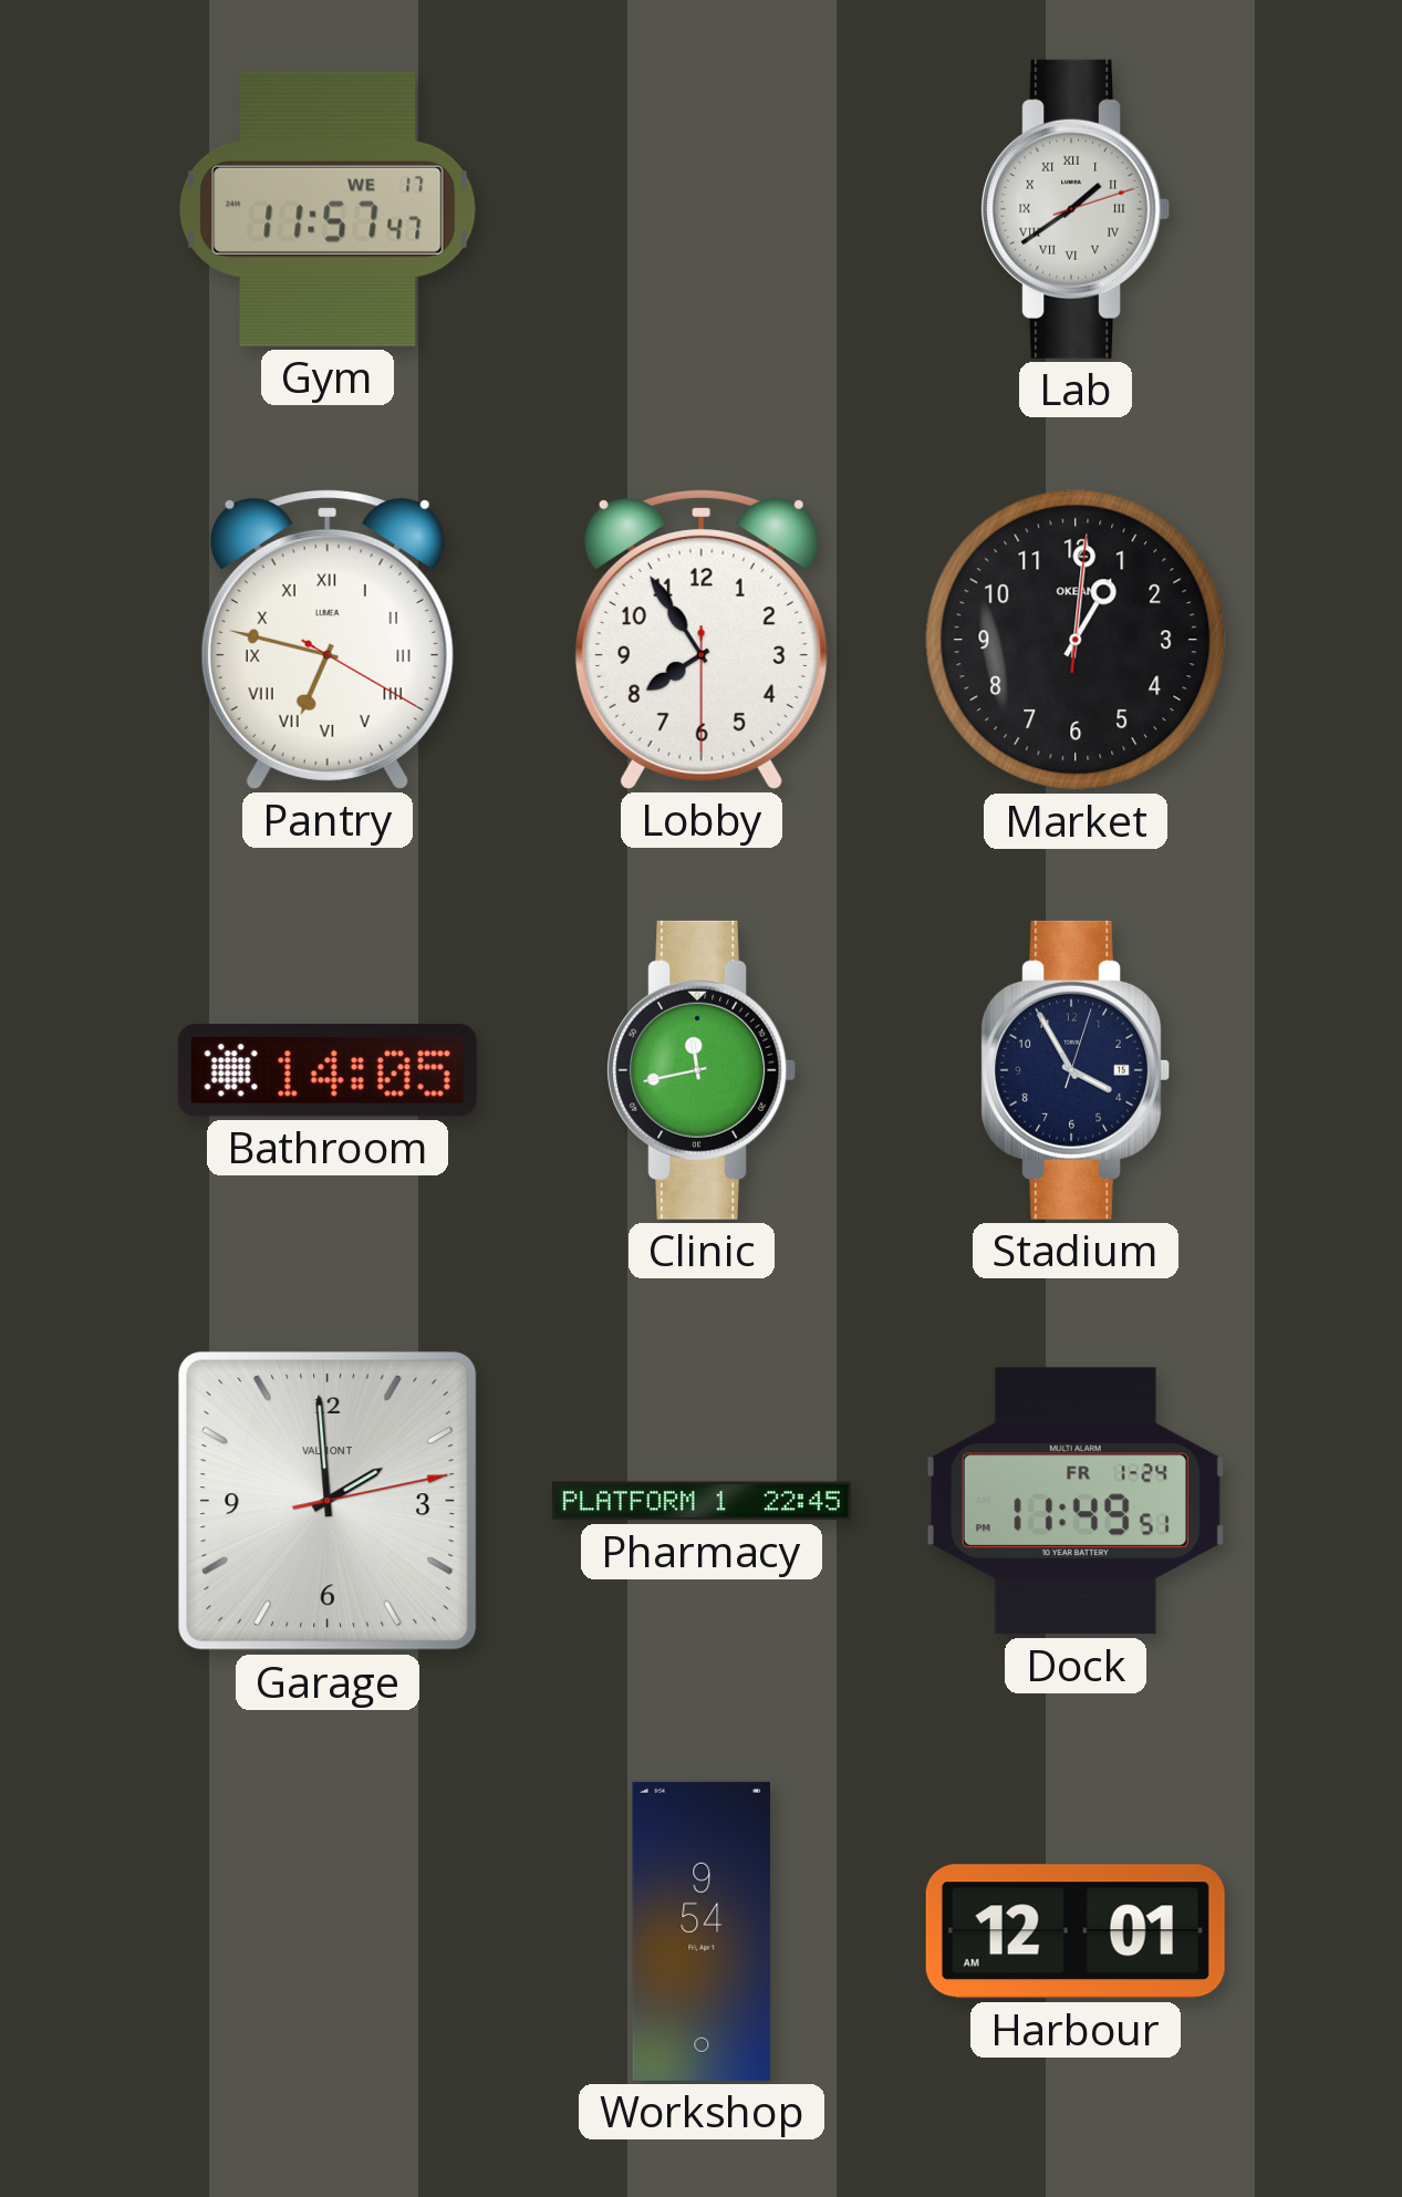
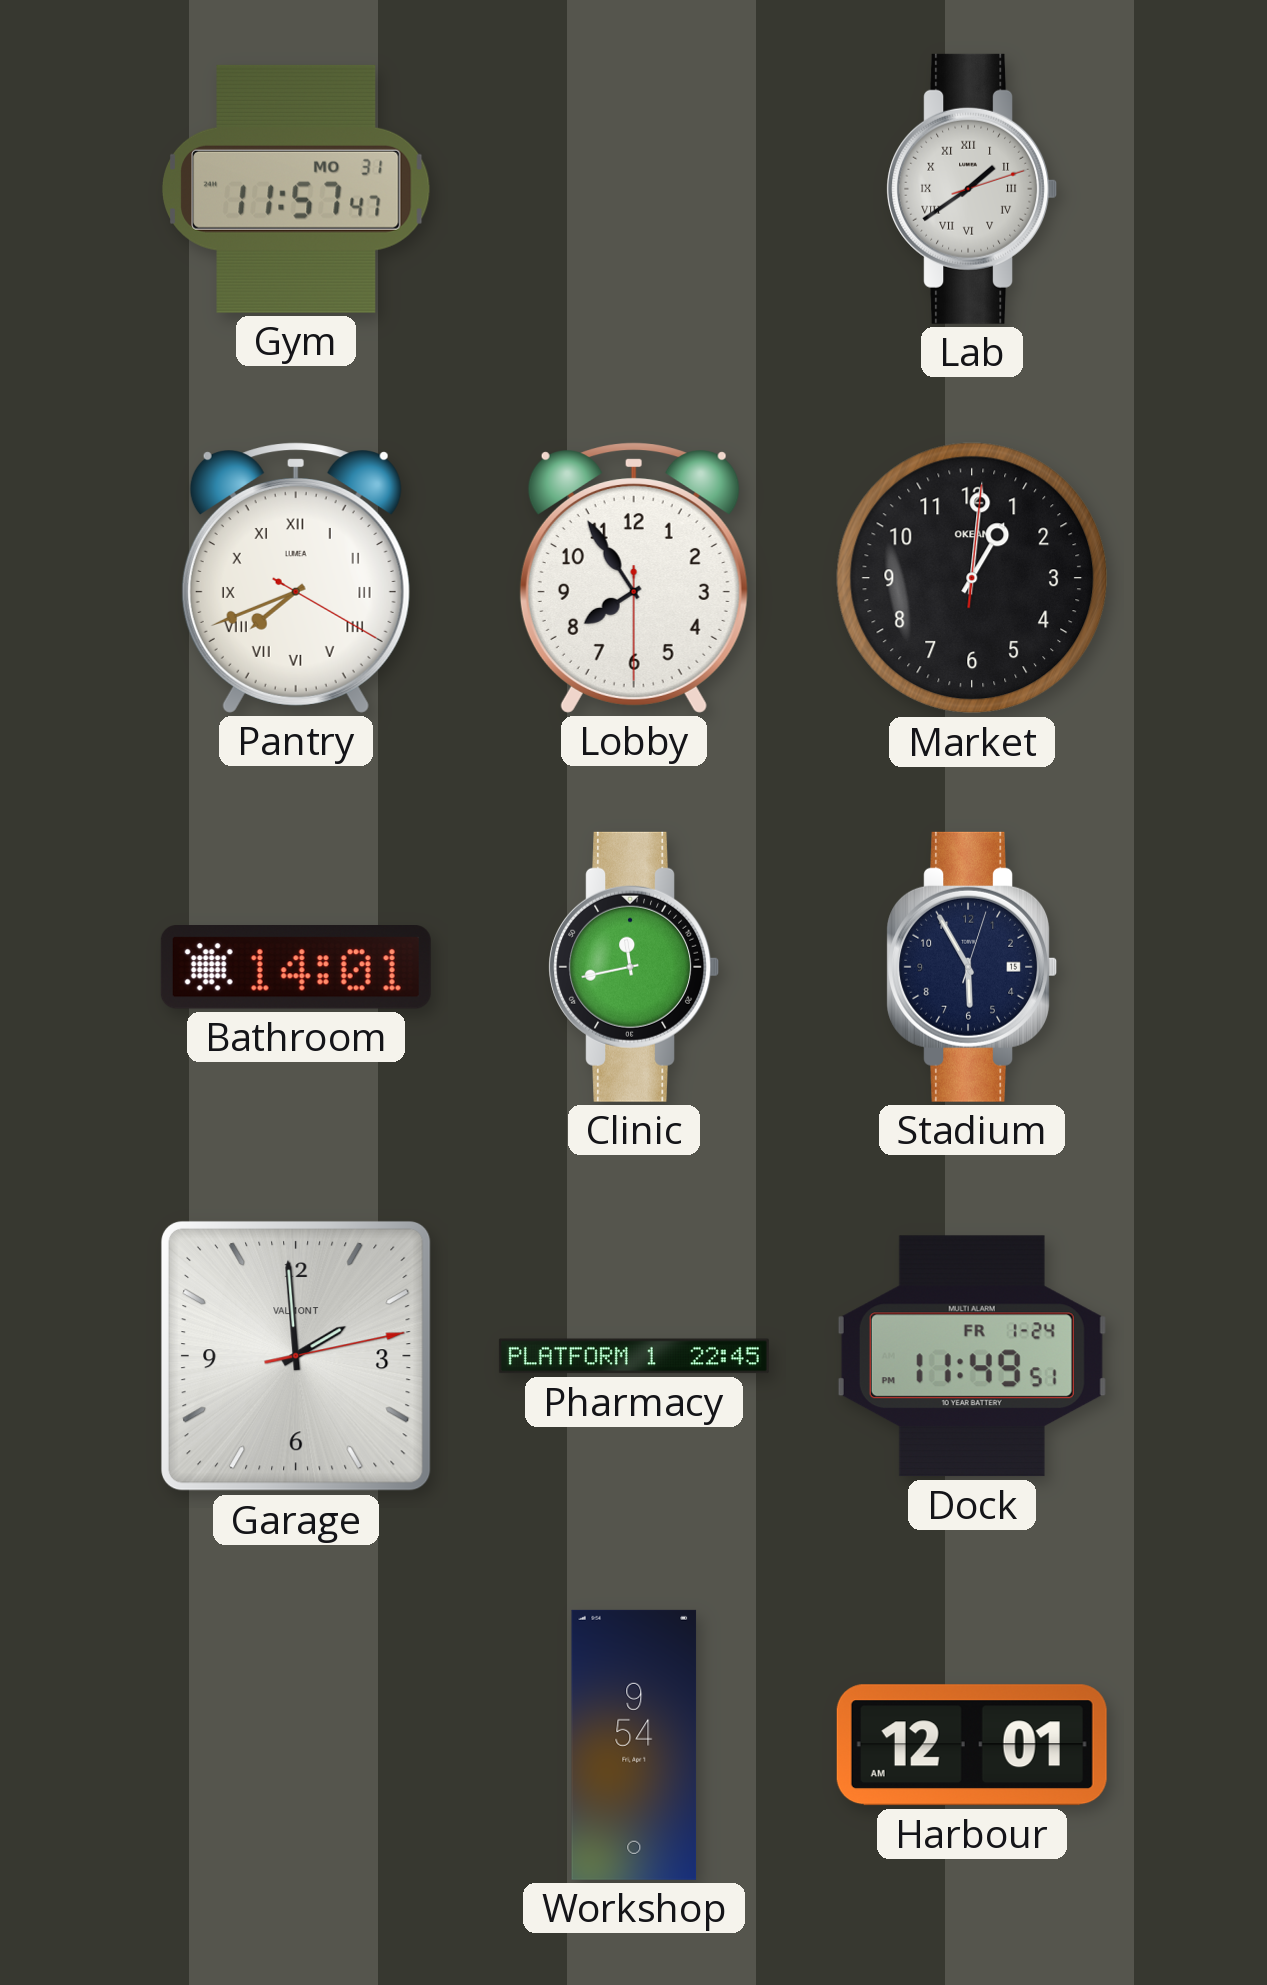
Gym date: WE 17 -> MO 31 (297, 189)
Pantry: 6:47 -> 7:41 (296, 578)
Bathroom: 14:05 -> 14:01 (296, 968)
Stadium: 3:55 -> 5:55 (971, 967)
